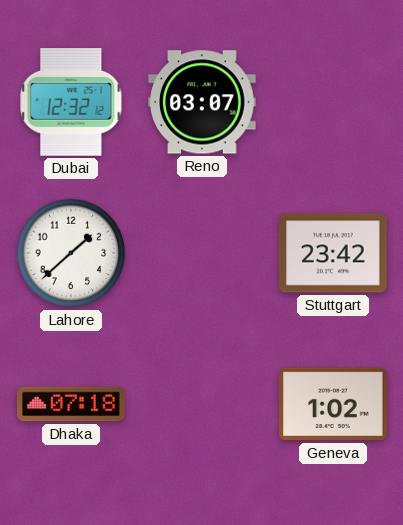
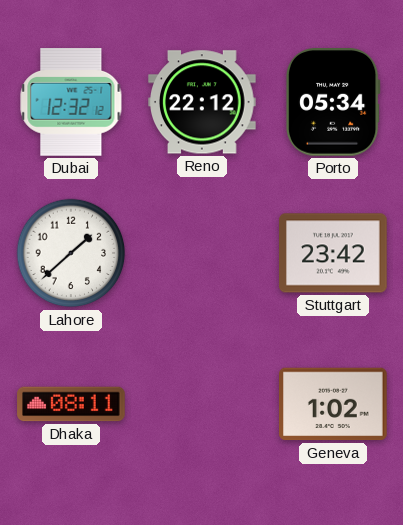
Reno: 03:07 -> 22:12 (202, 102)
Porto: none -> 05:34 (333, 103)
Dhaka: 07:18 -> 08:11 (71, 404)
